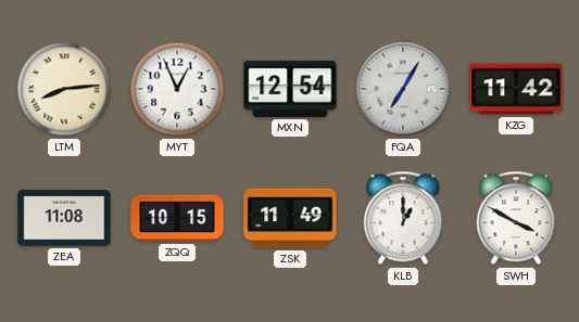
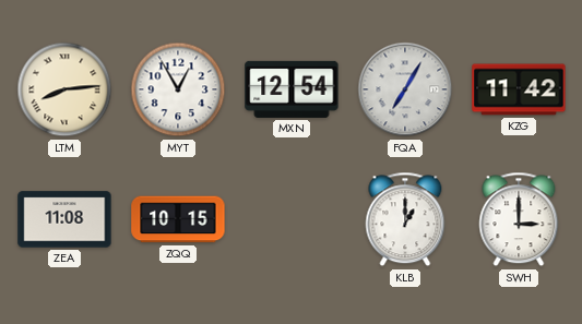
MYT: 12:56 -> 12:55 (178, 89)
ZSK: 11:49 -> none (290, 218)
SWH: 3:50 -> 3:00 (519, 219)
